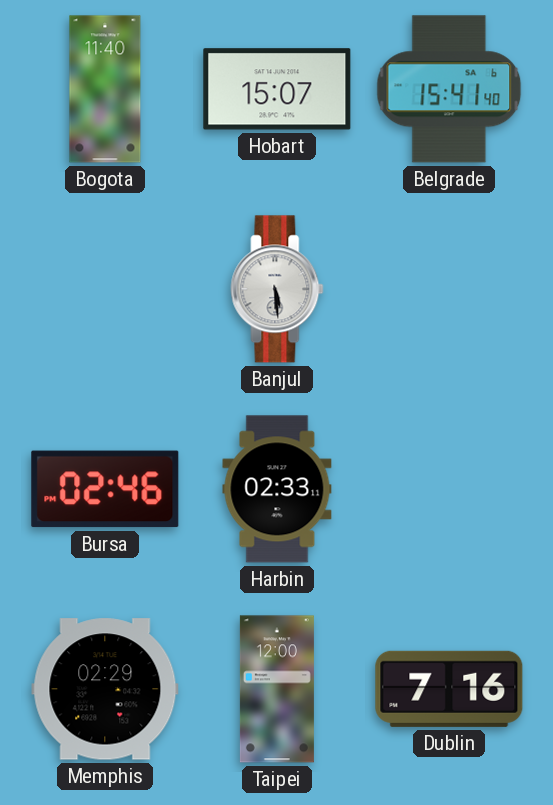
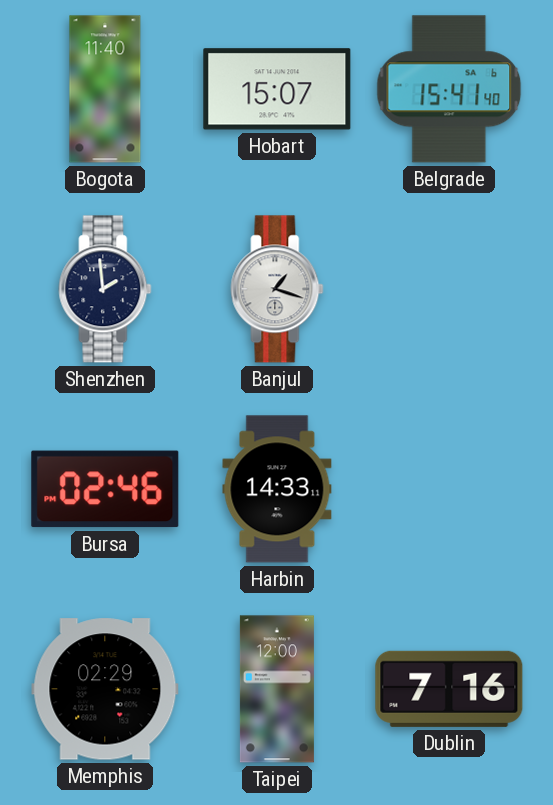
Shenzhen: none -> 1:59 (105, 289)
Banjul: 5:29 -> 1:18 (277, 289)
Harbin: 02:33 -> 14:33 (277, 489)
